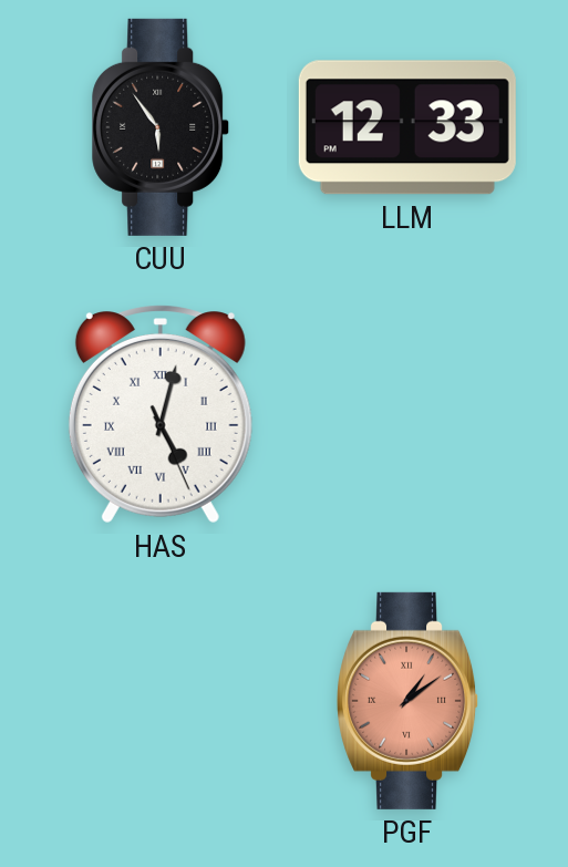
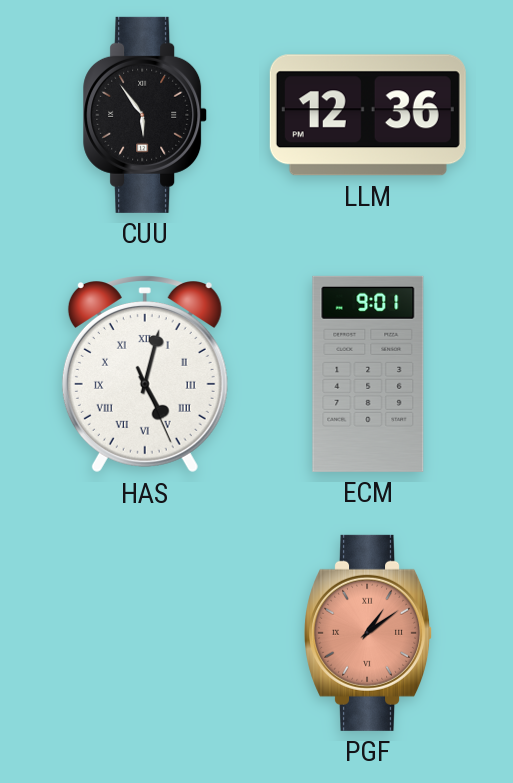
LLM: 12:33 -> 12:36 (368, 115)
ECM: none -> 9:01 (368, 374)
